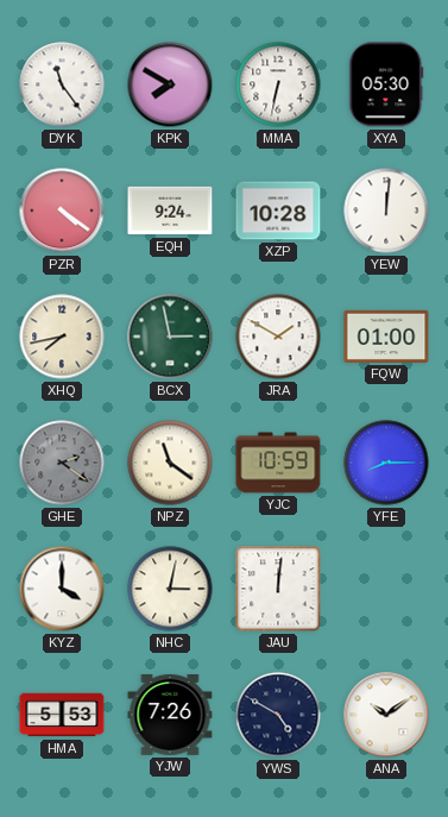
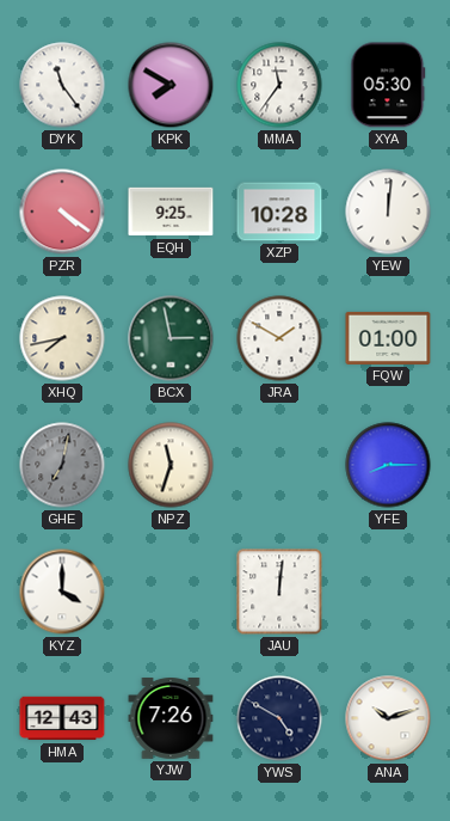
MMA: 6:32 -> 11:36 (279, 85)
EQH: 9:24 -> 9:25 (171, 212)
GHE: 2:21 -> 7:02 (62, 465)
NPZ: 11:21 -> 11:33 (171, 465)
YJC: 10:59 -> none (278, 463)
NHC: 3:02 -> none (170, 589)
HMA: 5:53 -> 12:43 (62, 718)
ANA: 10:09 -> 10:12 (388, 718)
